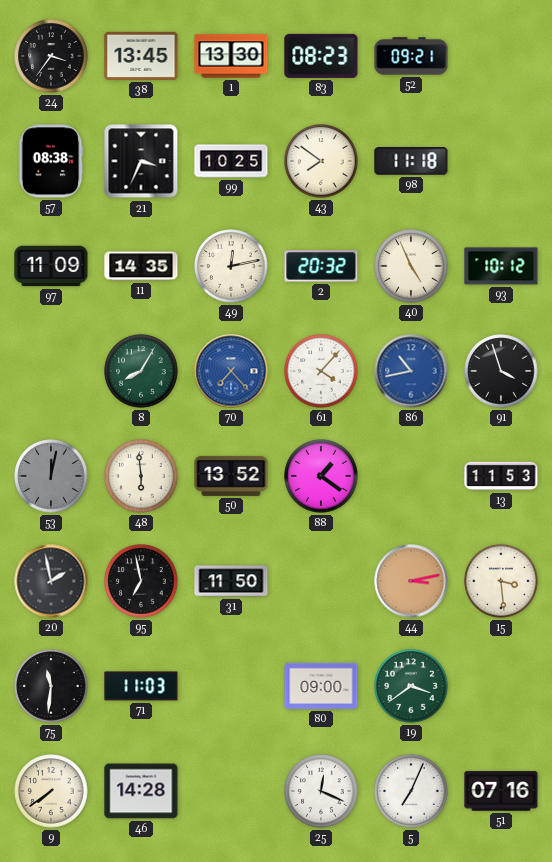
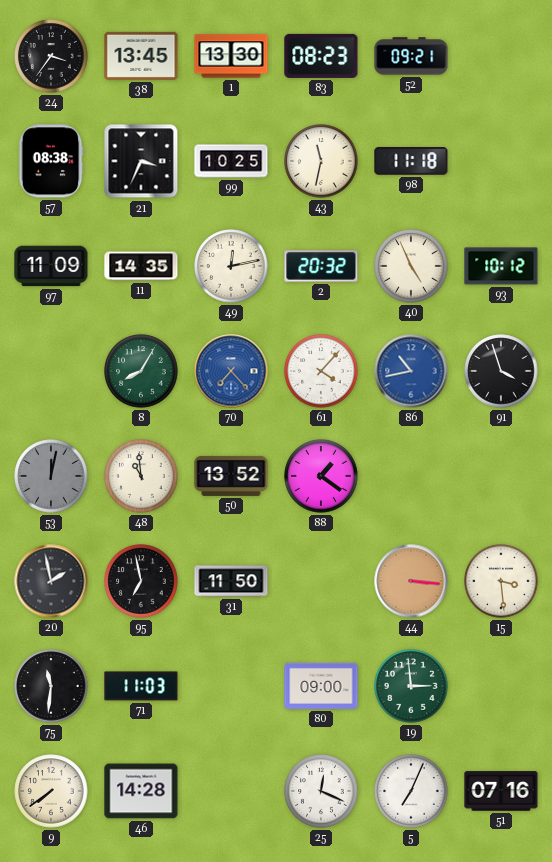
43: 7:51 -> 11:32 (321, 161)
48: 5:59 -> 10:59 (141, 476)
13: 11:53 -> none (501, 476)
44: 3:13 -> 3:16 (411, 581)
19: 3:39 -> 2:59 (411, 686)
